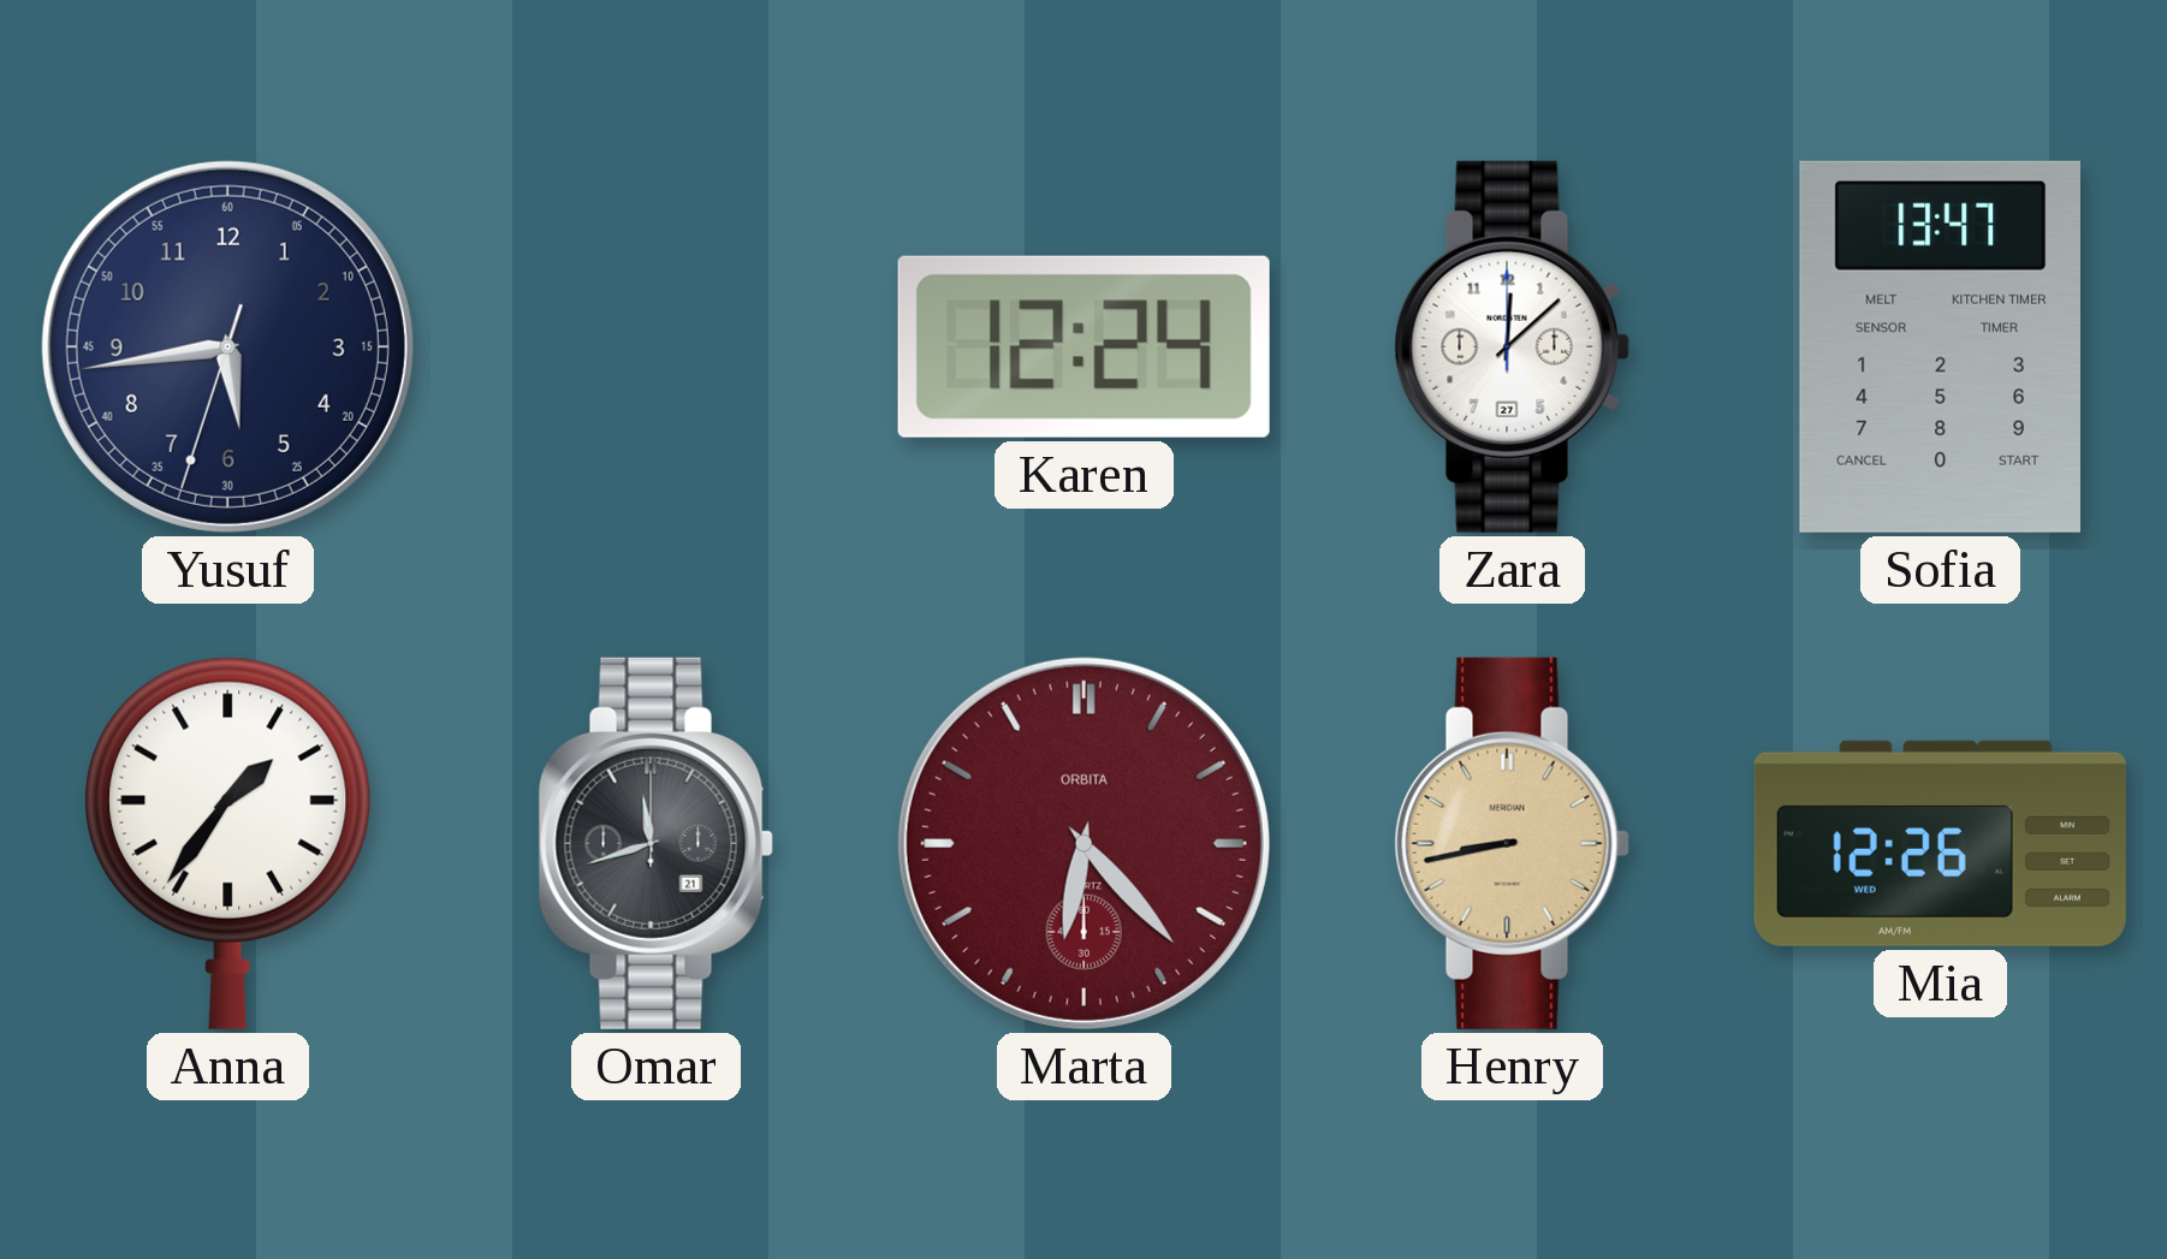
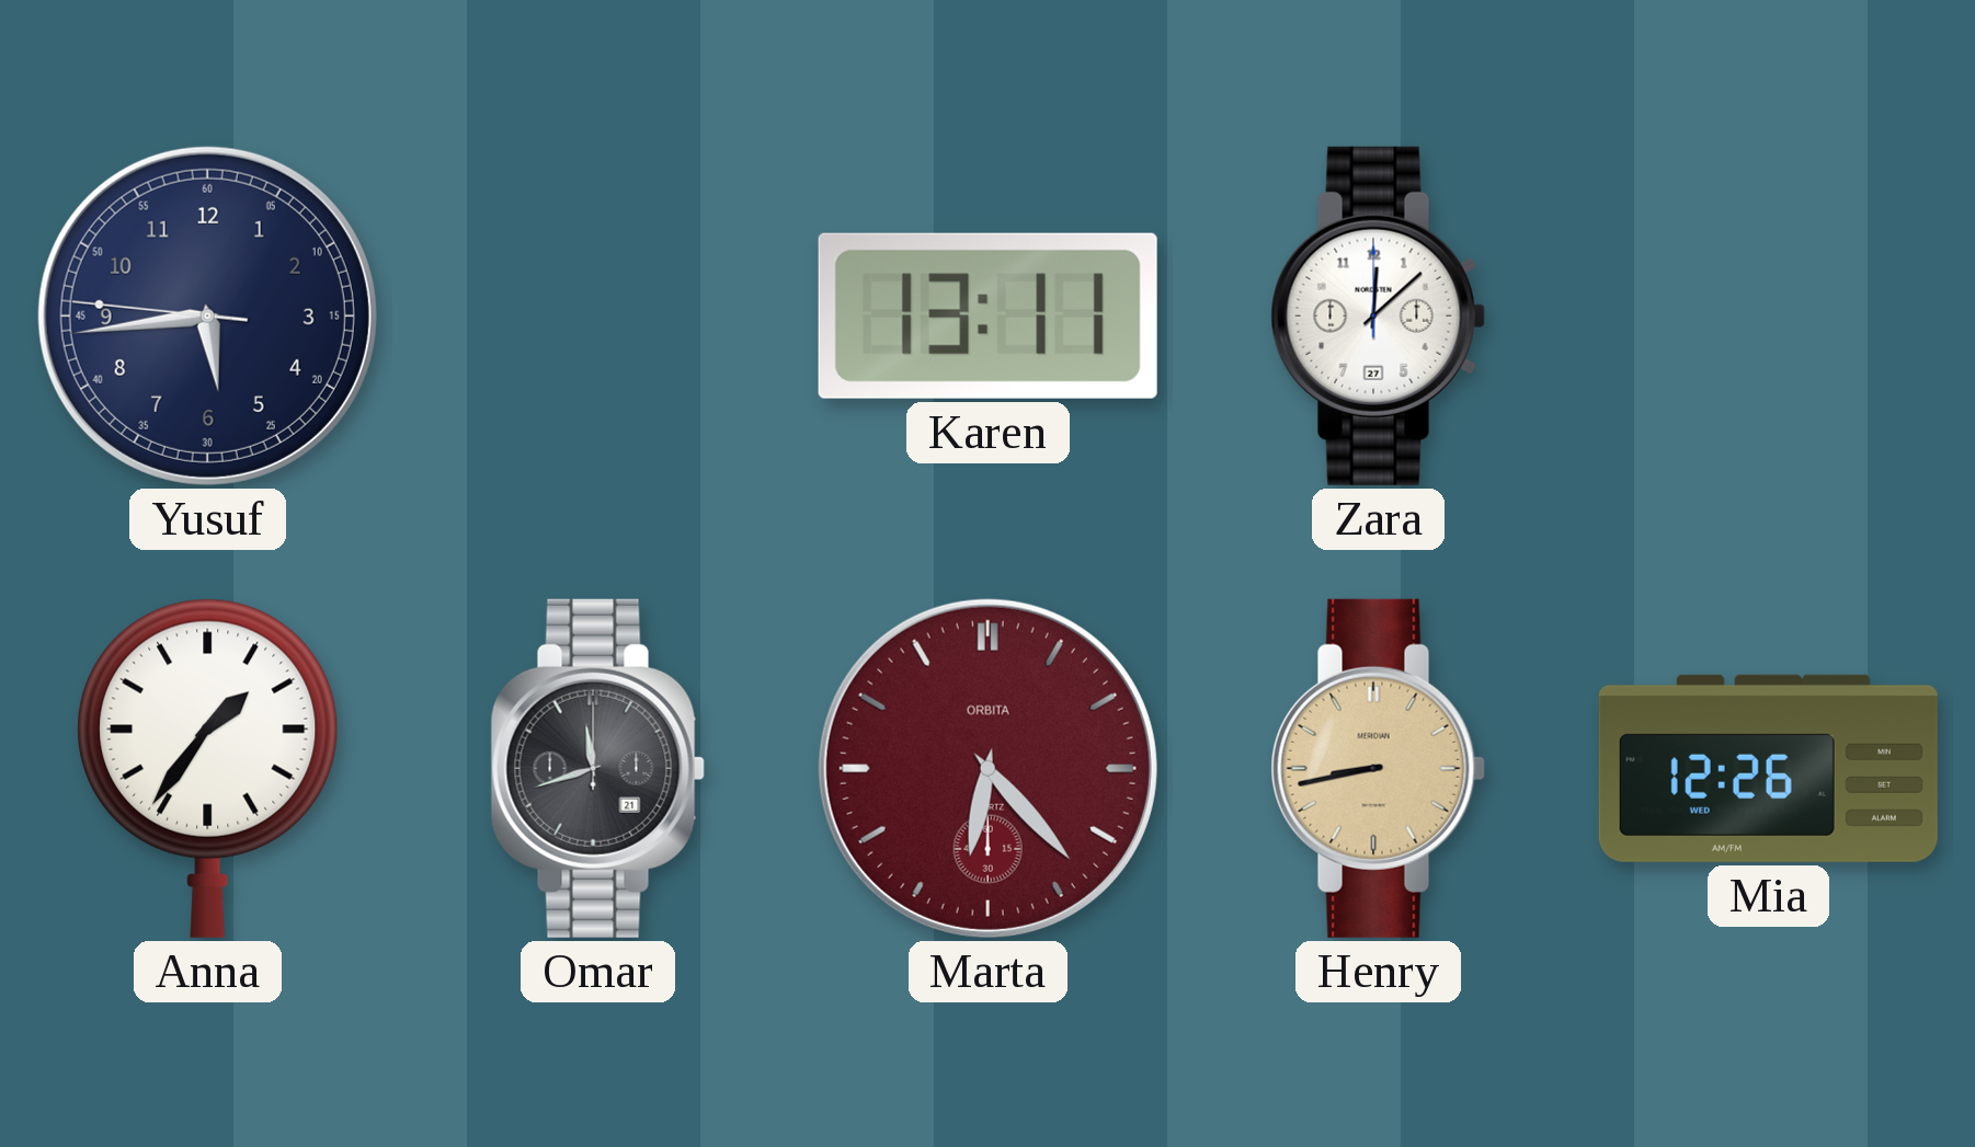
Yusuf: 5:43:33 -> 5:43:46 (207, 316)
Karen: 12:24 -> 13:11 (987, 316)
Sofia: 13:47 -> none (1940, 346)
